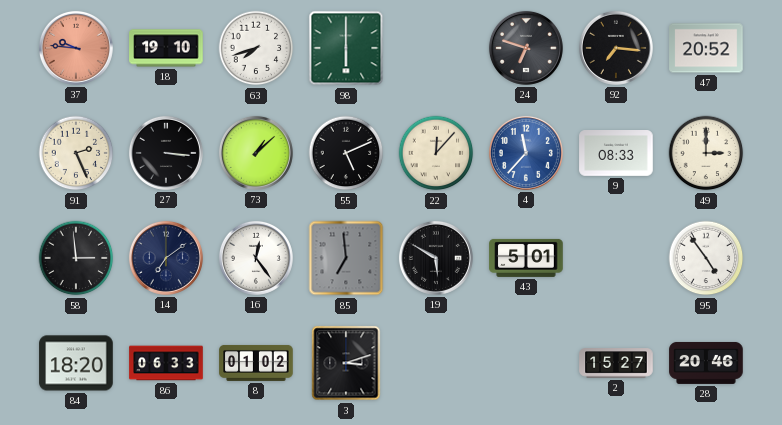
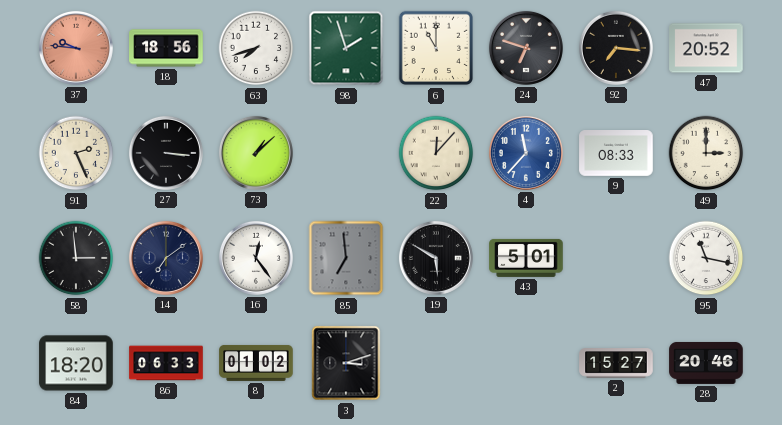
18: 19:10 -> 18:56 (166, 48)
98: 6:00 -> 1:57 (346, 48)
6: none -> 11:00 (436, 48)
55: 5:11 -> none (346, 153)
95: 4:54 -> 11:17 (706, 258)
